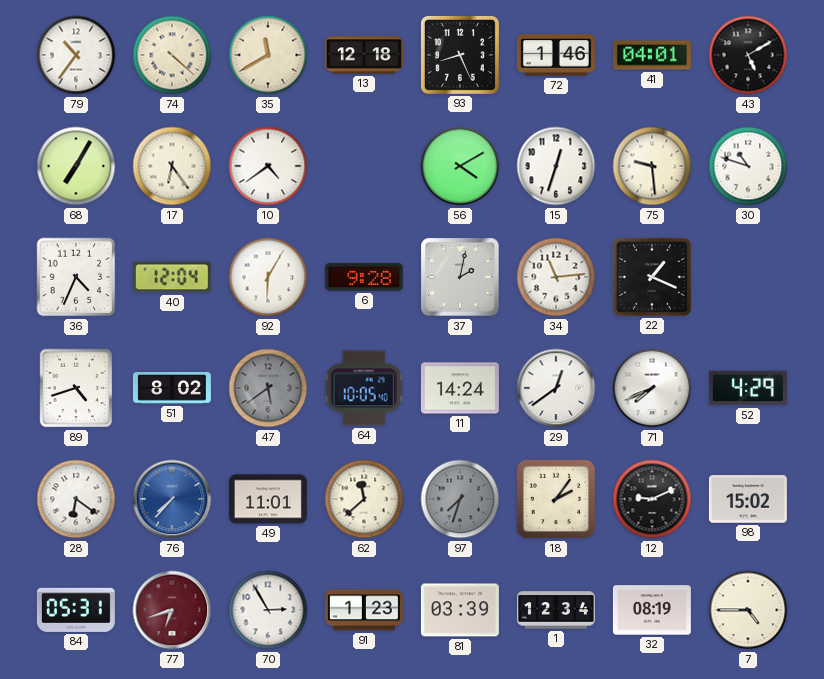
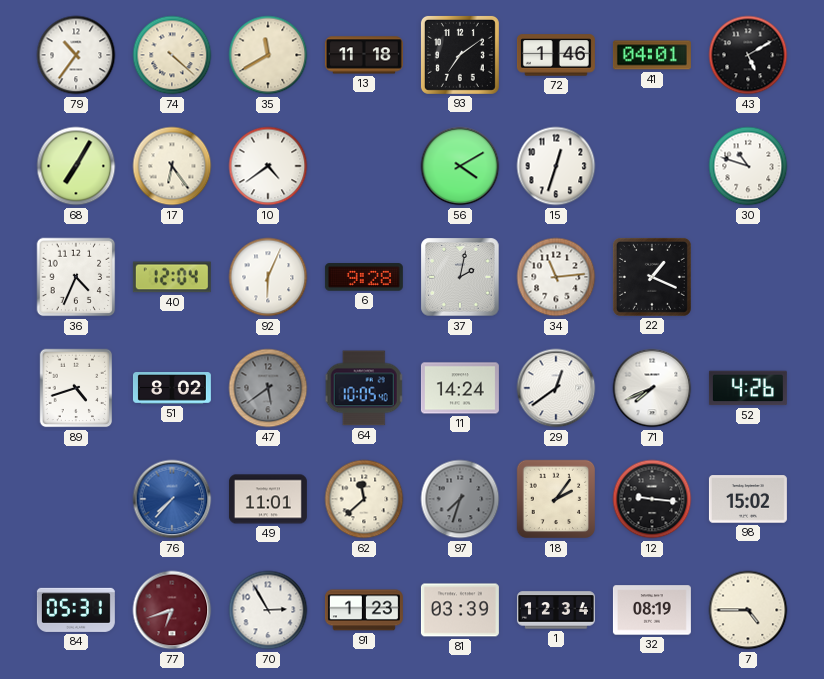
13: 12:18 -> 11:18 (364, 55)
93: 8:26 -> 7:09 (460, 55)
75: 9:29 -> none (652, 166)
92: 6:05 -> 6:04 (268, 277)
52: 4:29 -> 4:26 (748, 388)
28: 6:21 -> none (76, 499)
12: 9:11 -> 9:16 (652, 499)
